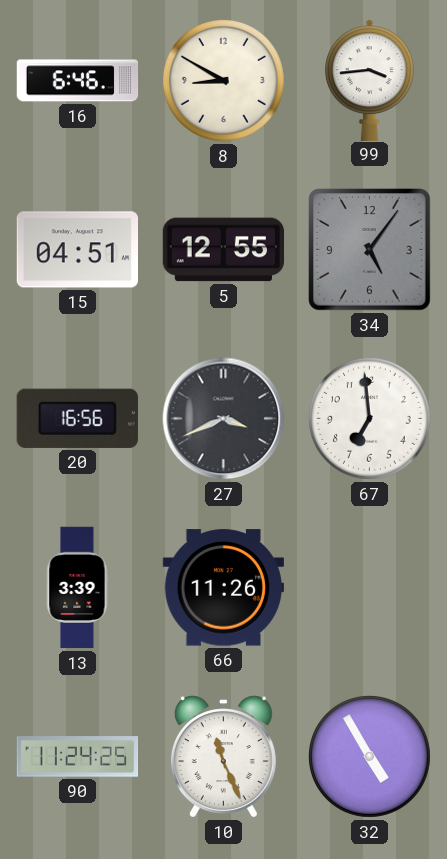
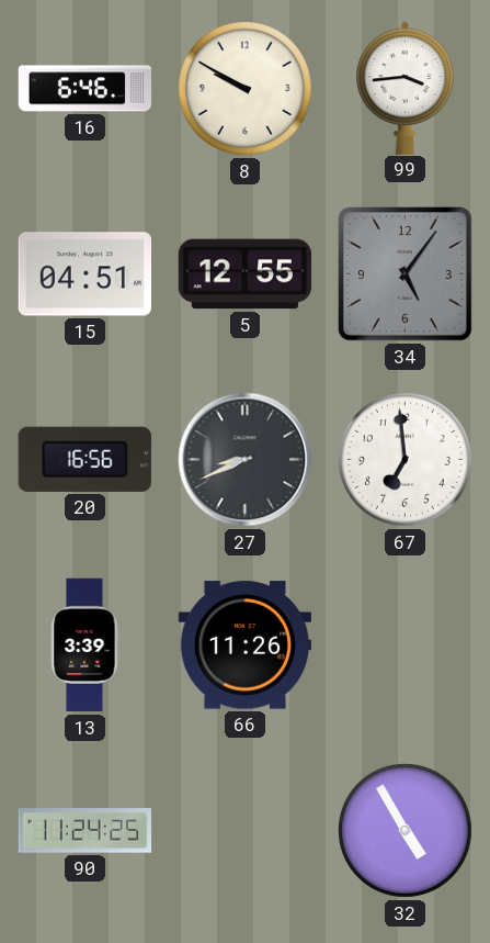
8: 8:50 -> 9:50 (244, 88)
27: 3:41 -> 8:41 (246, 460)
10: 11:26 -> none (223, 757)
